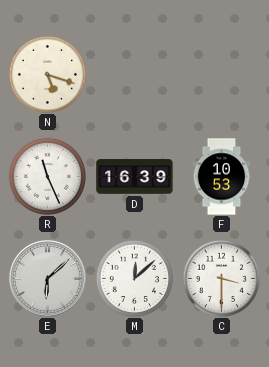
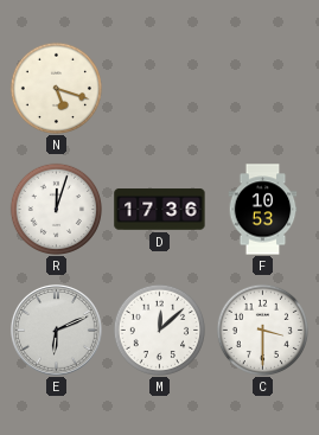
R: 11:26 -> 12:03 (56, 209)
D: 16:39 -> 17:36 (160, 210)
E: 6:08 -> 6:11 (56, 330)
